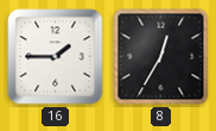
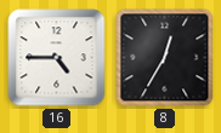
16: 1:45 -> 4:45 (57, 58)
